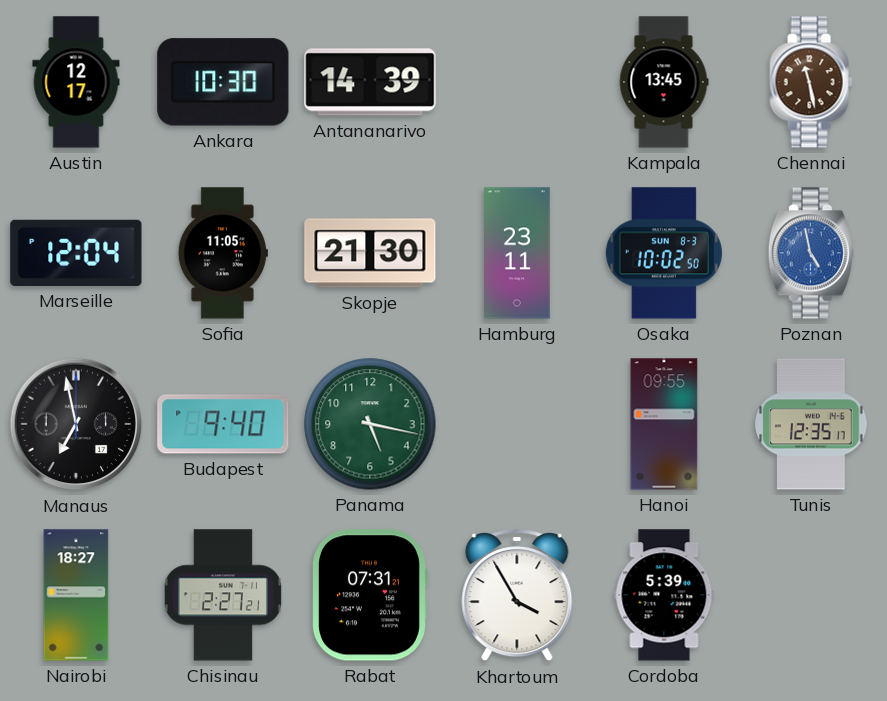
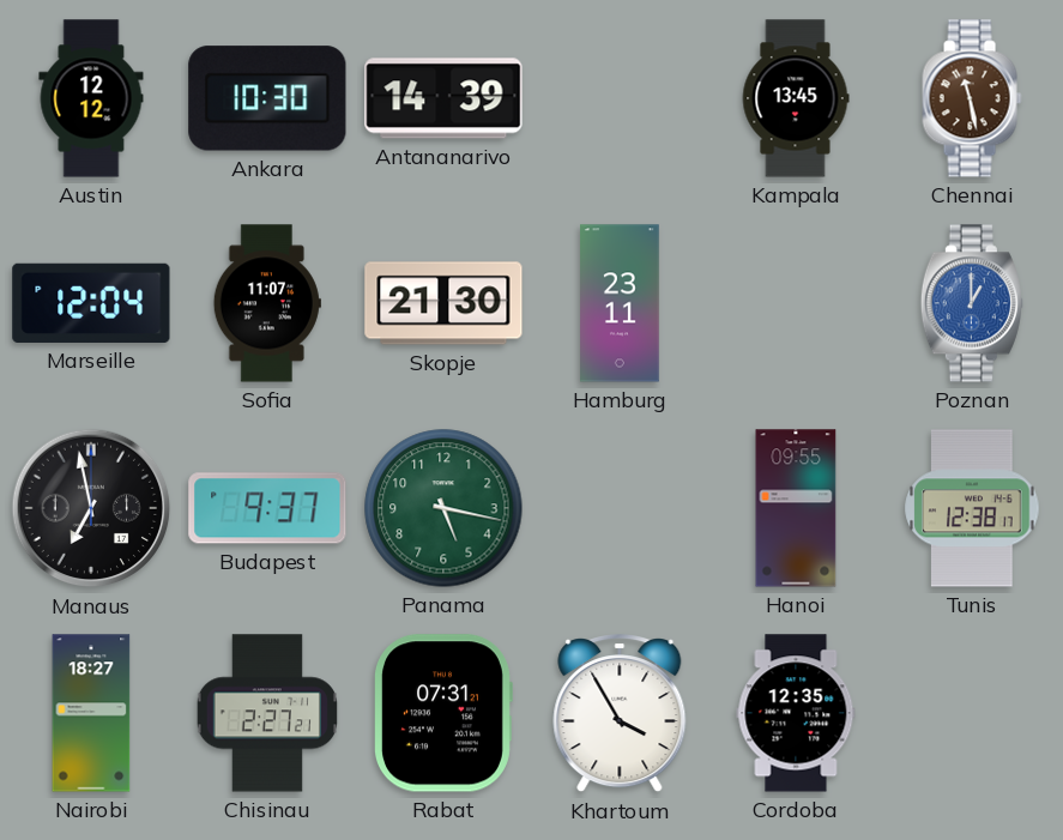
Austin: 12:17 -> 12:12 (91, 98)
Sofia: 11:05 -> 11:07 (267, 303)
Osaka: 10:02 -> none (664, 253)
Poznan: 4:58 -> 1:00 (972, 303)
Budapest: 9:40 -> 9:37 (267, 508)
Tunis: 12:35 -> 12:38 (972, 508)
Cordoba: 5:39 -> 12:35 (796, 713)
